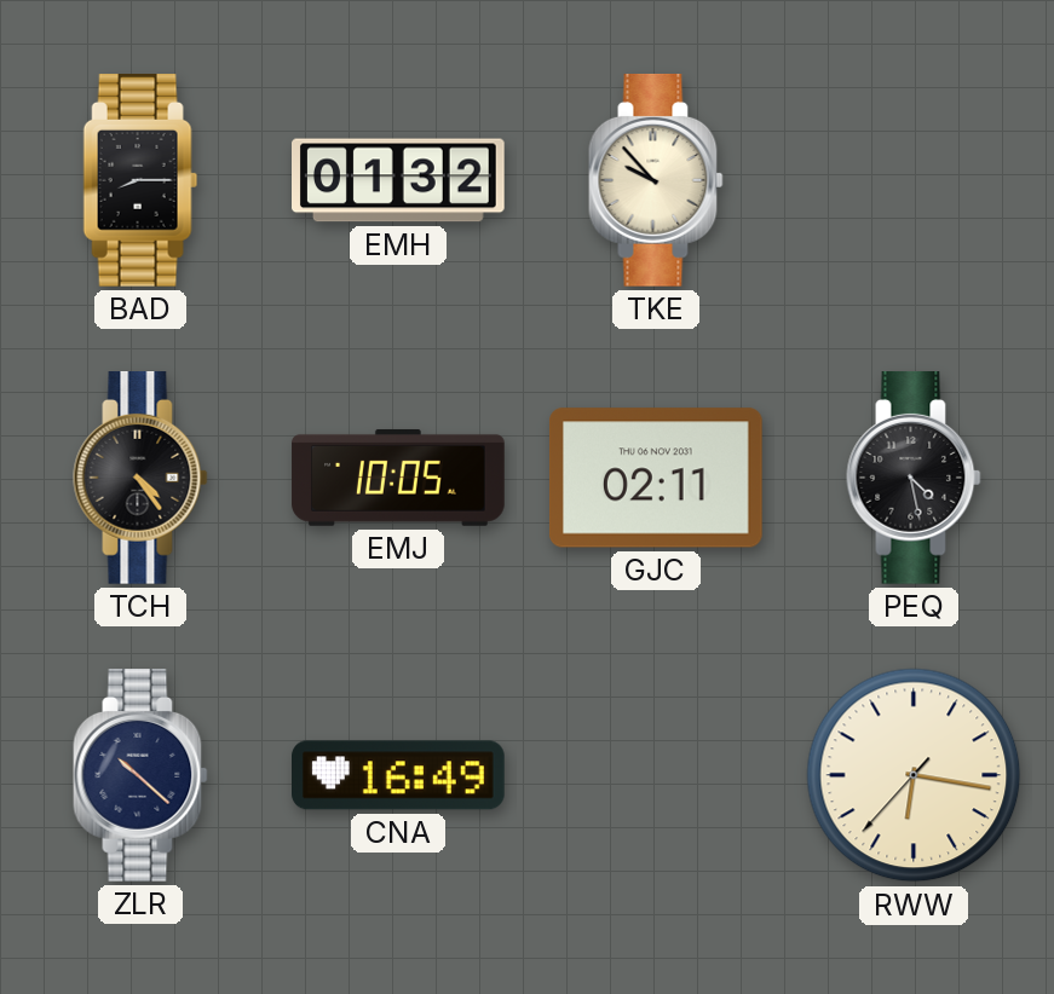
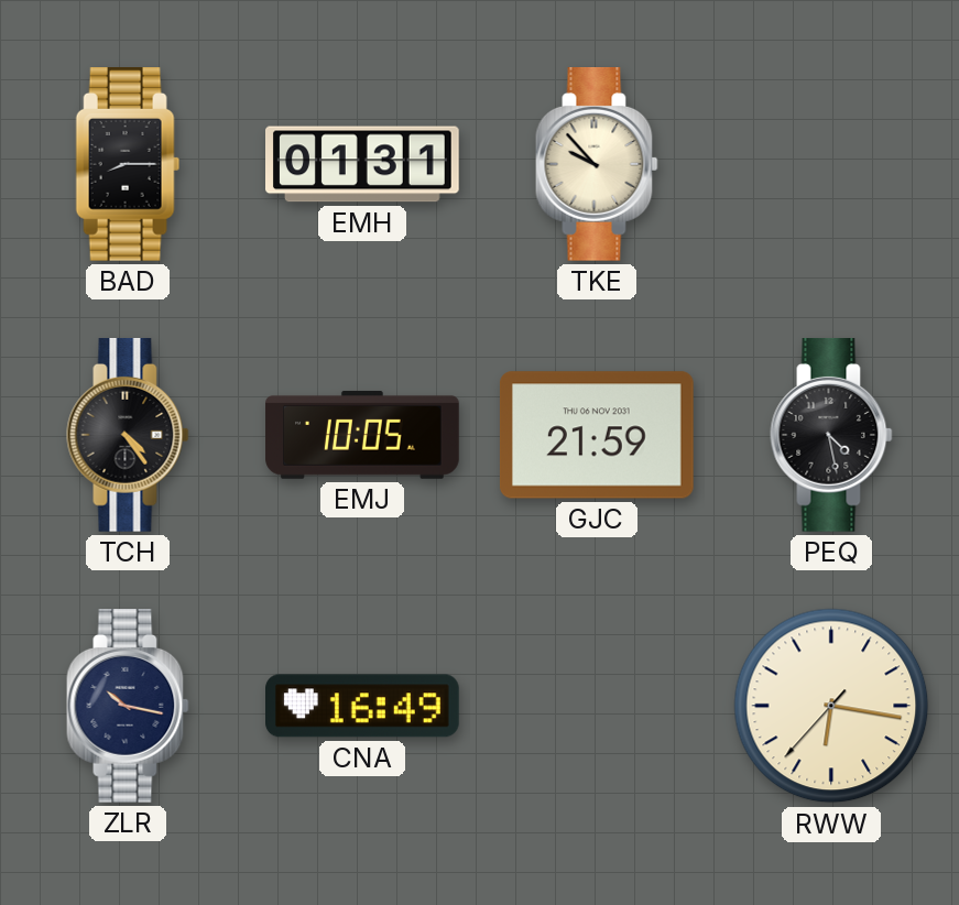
EMH: 01:32 -> 01:31 (363, 164)
GJC: 02:11 -> 21:59 (597, 435)
ZLR: 10:22 -> 10:17 (128, 707)
